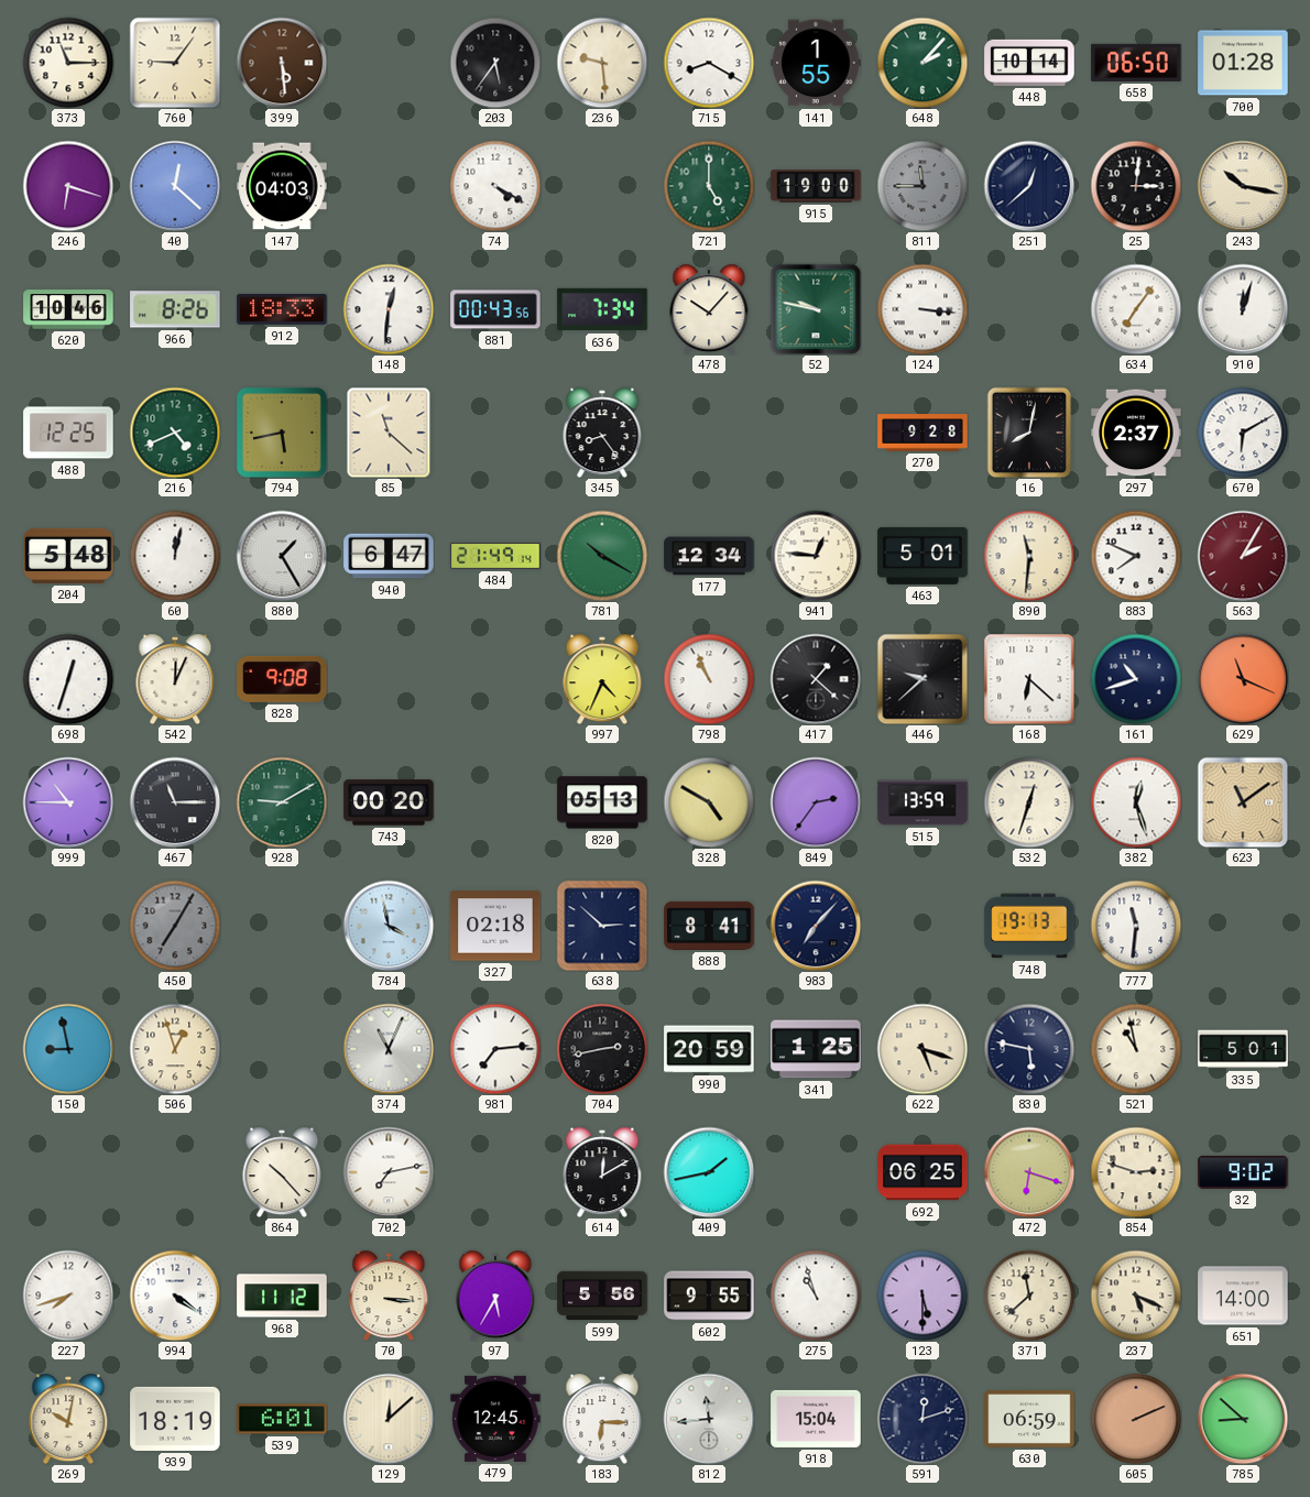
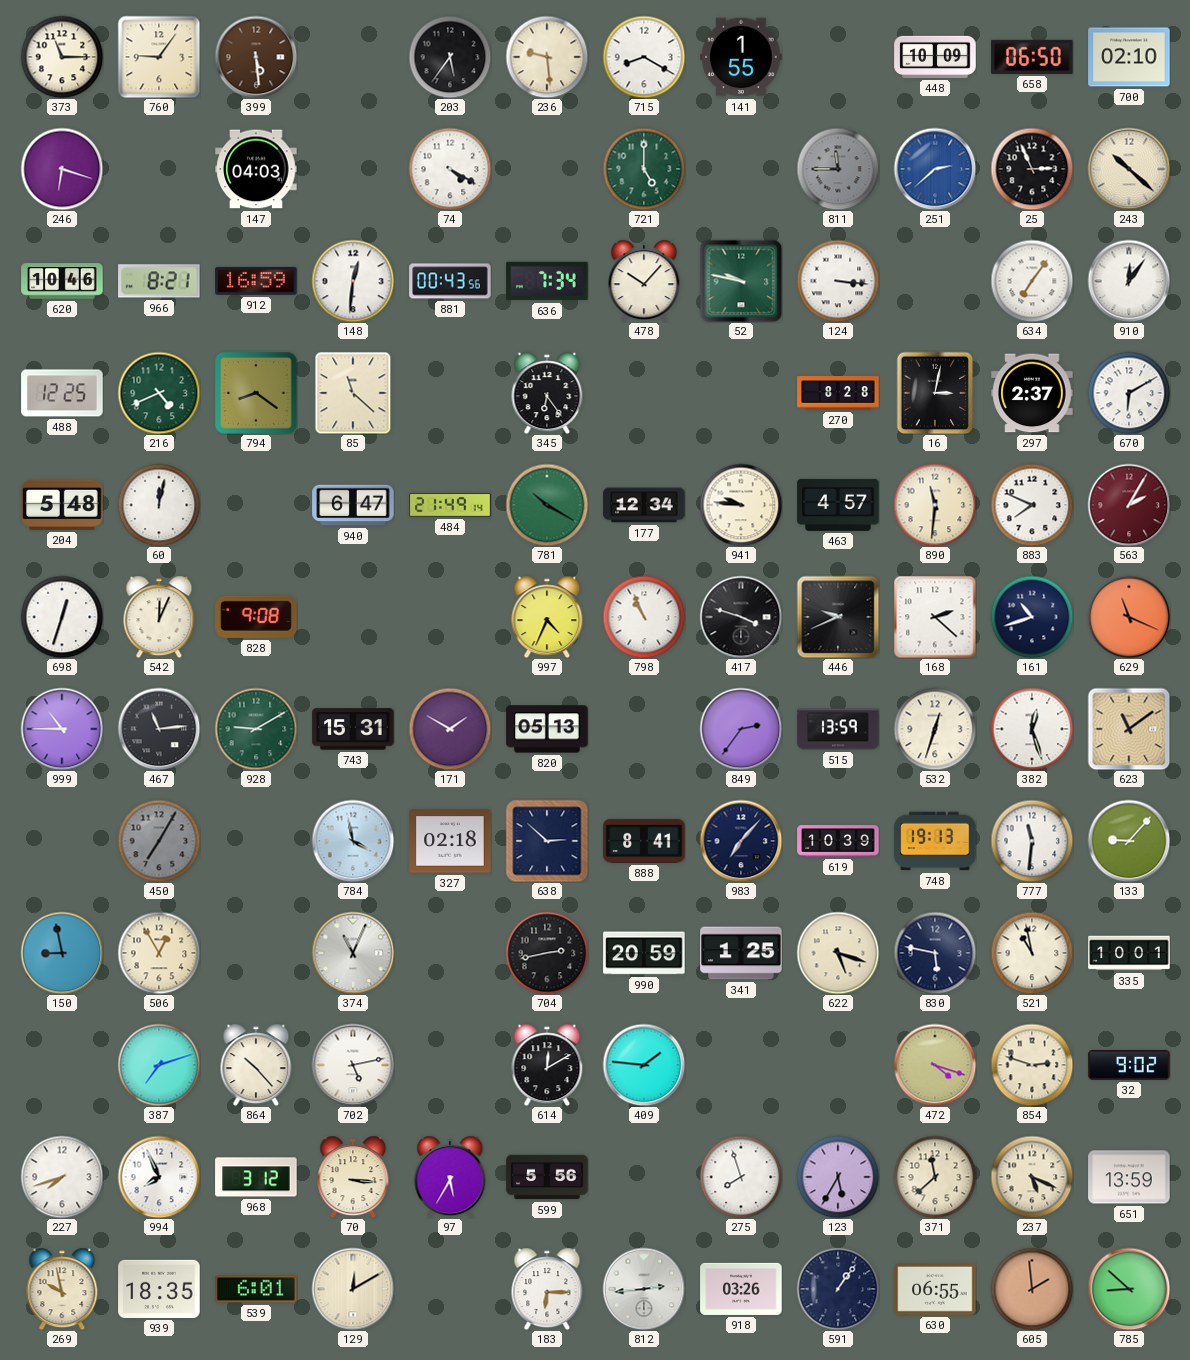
648: 2:07 -> none (923, 63)
448: 10:14 -> 10:09 (935, 57)
700: 01:28 -> 02:10 (1129, 57)
40: 12:22 -> none (175, 186)
915: 19:00 -> none (816, 186)
251: 12:38 -> 2:38 (935, 169)
251 dial: navy -> blue (935, 169)
25: 3:01 -> 2:56 (1032, 169)
243: 10:17 -> 10:22 (1129, 169)
966: 8:26 -> 8:21 (159, 281)
912: 18:33 -> 16:59 (256, 281)
910: 12:03 -> 12:06 (1129, 281)
794: 5:43 -> 8:21 (257, 394)
345: 8:24 -> 6:24 (547, 393)
270: 9:28 -> 8:28 (838, 393)
16: 8:02 -> 3:02 (935, 393)
880: 1:25 -> none (282, 556)
941: 12:46 -> 9:46 (741, 505)
463: 5:01 -> 4:57 (838, 505)
417: 1:22 -> 3:48 (741, 617)
446: 9:38 -> 9:41 (838, 617)
168: 6:22 -> 2:22 (935, 617)
467: 11:15 -> 11:14 (159, 729)
743: 00:20 -> 15:31 (353, 729)
171: none -> 1:50 (450, 729)
328: 4:50 -> none (709, 802)
619: none -> 10:39 (838, 841)
133: none -> 9:07 (1129, 841)
506: 12:57 -> 12:55 (159, 953)
981: 7:14 -> none (495, 1049)
335: 5:01 -> 10:01 (1129, 953)
387: none -> 7:12 (159, 1065)
702: 7:13 -> 5:13 (353, 1065)
409: 1:43 -> 1:46 (644, 1065)
692: 06:25 -> none (923, 1172)
472: 6:18 -> 4:18 (935, 1065)
994: 4:21 -> 7:56 (159, 1177)
968: 11:12 -> 3:12 (256, 1177)
602: 9:55 -> none (709, 1296)
275: 10:57 -> 7:57 (741, 1177)
123: 5:30 -> 5:35 (838, 1177)
651: 14:00 -> 13:59 (1129, 1177)
269: 10:02 -> 9:58 (62, 1289)
939: 18:19 -> 18:35 (159, 1289)
129: 12:08 -> 12:10 (353, 1289)
479: 12:45 -> none (495, 1419)
812: 11:44 -> 2:44 (644, 1289)
918: 15:04 -> 03:26 (741, 1289)
591: 12:12 -> 1:06 (838, 1289)
630: 06:59 -> 06:55 (935, 1290)
605: 2:11 -> 1:59 (1032, 1289)
